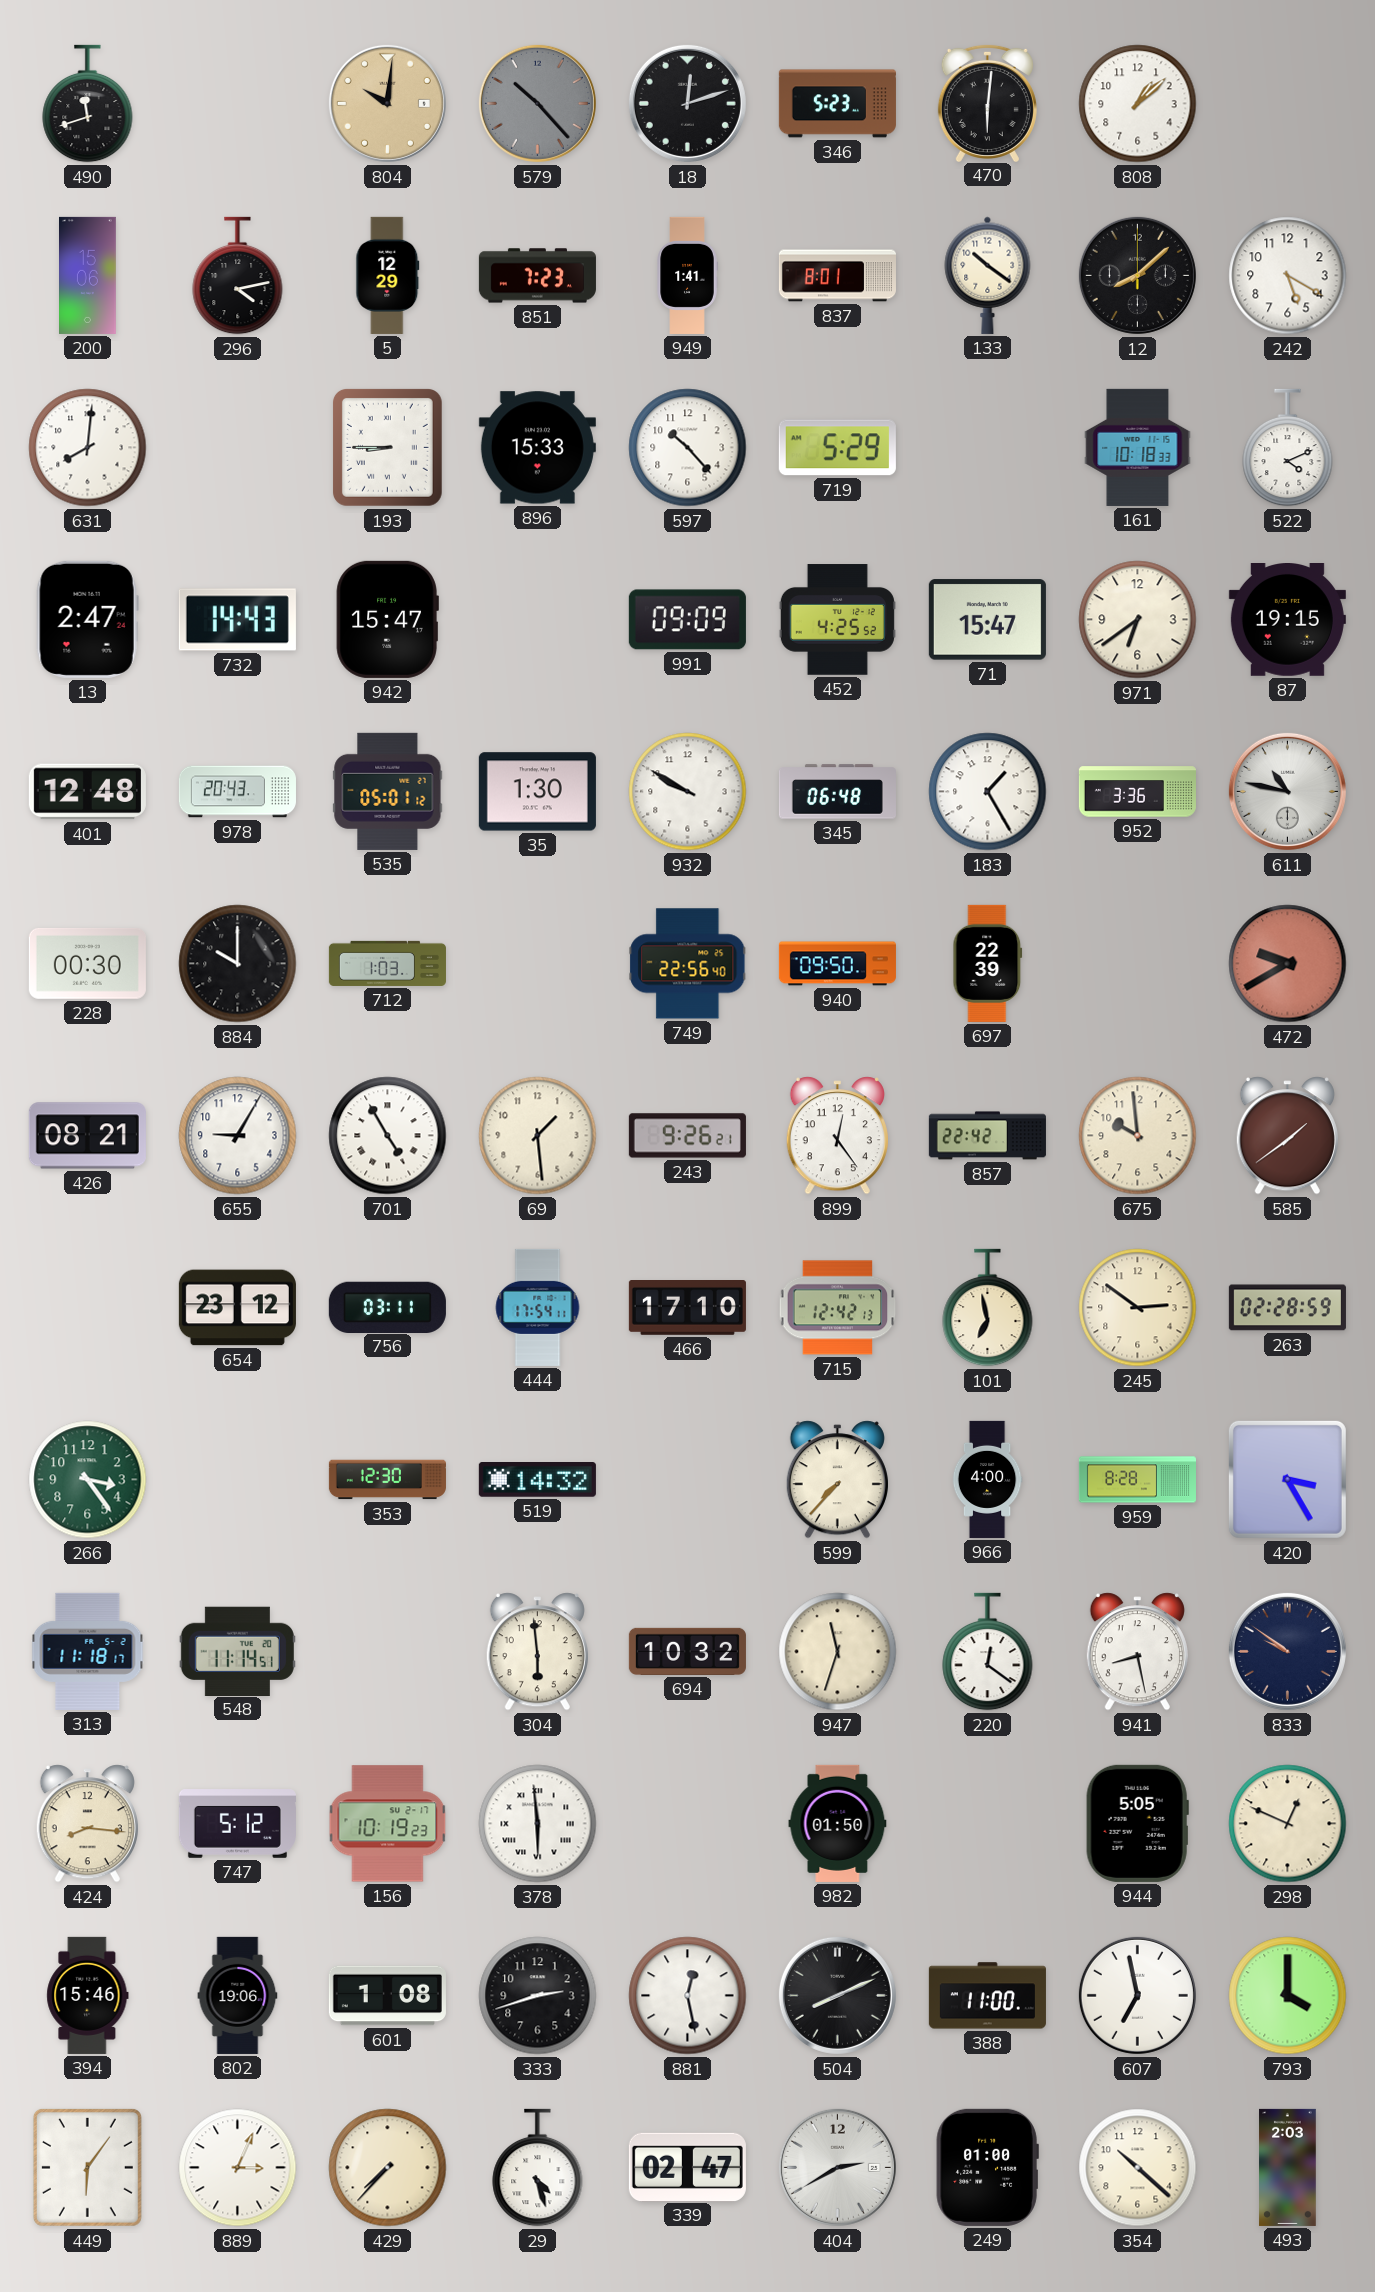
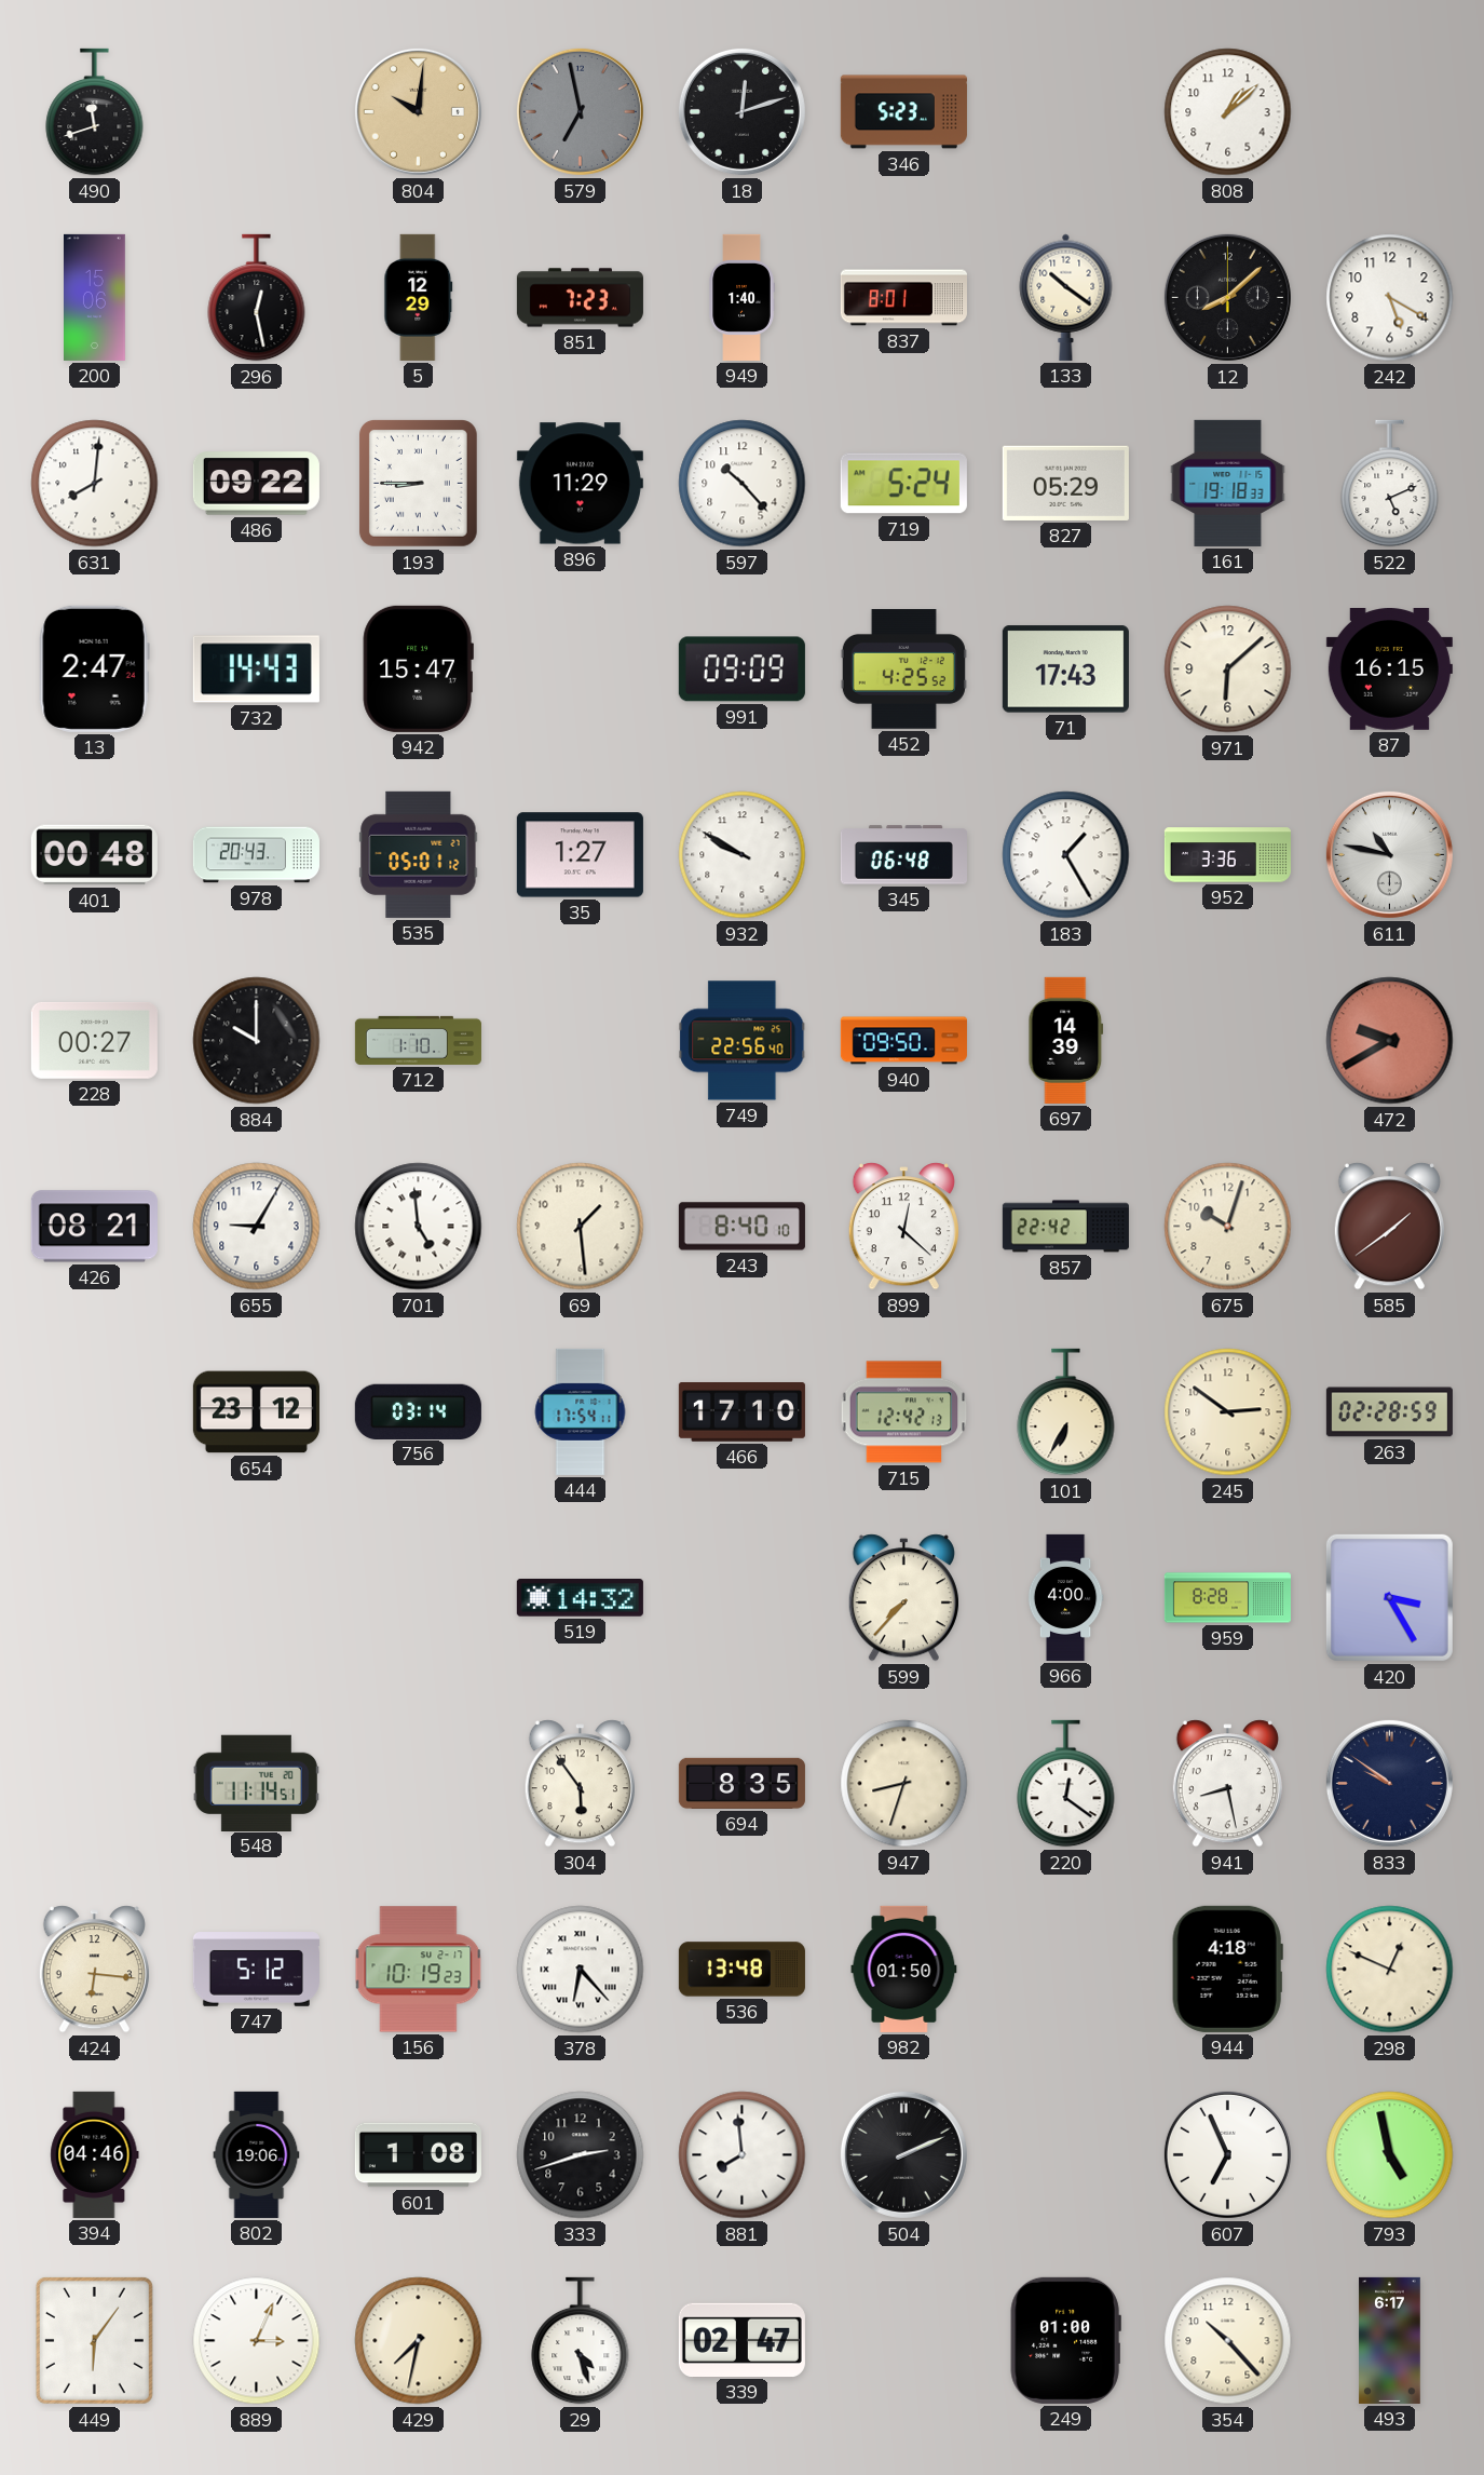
579: 10:23 -> 6:58 (580, 111)
470: 6:01 -> none (987, 102)
296: 4:13 -> 12:28 (257, 298)
949: 1:41 -> 1:40 (741, 297)
486: none -> 09:22 (256, 484)
896: 15:33 -> 11:29 (580, 484)
719: 5:29 -> 5:24 (903, 484)
827: none -> 05:29 (1065, 483)
161: 10:18 -> 19:18 (1228, 483)
522: 4:11 -> 5:11 (1390, 484)
71: 15:47 -> 17:43 (1065, 670)
971: 6:39 -> 6:08 (1228, 670)
87: 19:15 -> 16:15 (1389, 670)
401: 12:48 -> 00:48 (94, 855)
35: 1:30 -> 1:27 (580, 855)
228: 00:30 -> 00:27 (94, 1040)
712: 1:03 -> 1:10 (418, 1040)
697: 22:39 -> 14:39 (1066, 1040)
701: 4:55 -> 4:59 (419, 1227)
243: 9:26 -> 8:40 (741, 1227)
899: 12:24 -> 12:22 (903, 1227)
675: 9:59 -> 10:03 (1228, 1227)
756: 03:11 -> 03:14 (418, 1411)
101: 6:58 -> 6:35 (1066, 1412)
266: 3:24 -> none (88, 1480)
353: 12:30 -> none (387, 1480)
313: 11:18 -> none (88, 1651)
304: 5:59 -> 5:54 (580, 1784)
694: 10:32 -> 8:35 (741, 1783)
947: 11:33 -> 8:33 (904, 1784)
424: 8:16 -> 6:16 (94, 1970)
378: 5:59 -> 6:23 (581, 1970)
536: none -> 13:48 (741, 1970)
944: 5:05 -> 4:18 (1227, 1969)
394: 15:46 -> 04:46 (95, 2154)
881: 12:28 -> 7:59 (743, 2155)
504: 8:11 -> 2:11 (903, 2154)
388: 11:00 -> none (987, 1996)
607: 6:58 -> 6:56 (1227, 2154)
793: 4:00 -> 4:58 (1390, 2155)
429: 7:37 -> 7:32 (419, 2341)
404: 2:40 -> none (837, 2167)
354: 10:22 -> 10:23 (1228, 2341)
493: 2:03 -> 6:17 (1390, 2340)
